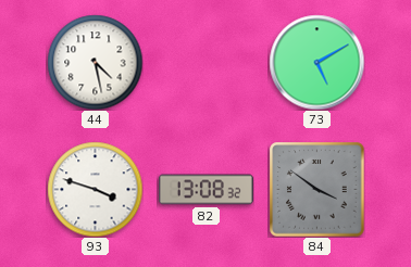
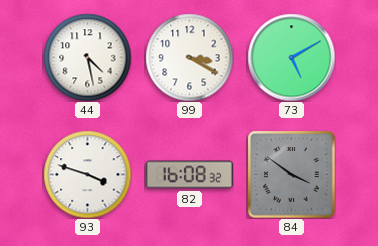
99: none -> 3:20 (189, 57)
82: 13:08 -> 16:08 (189, 175)
